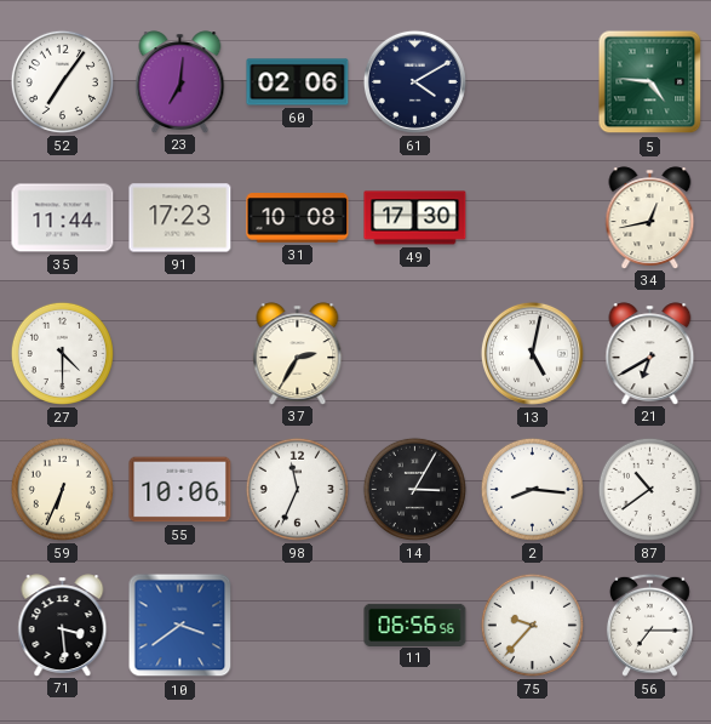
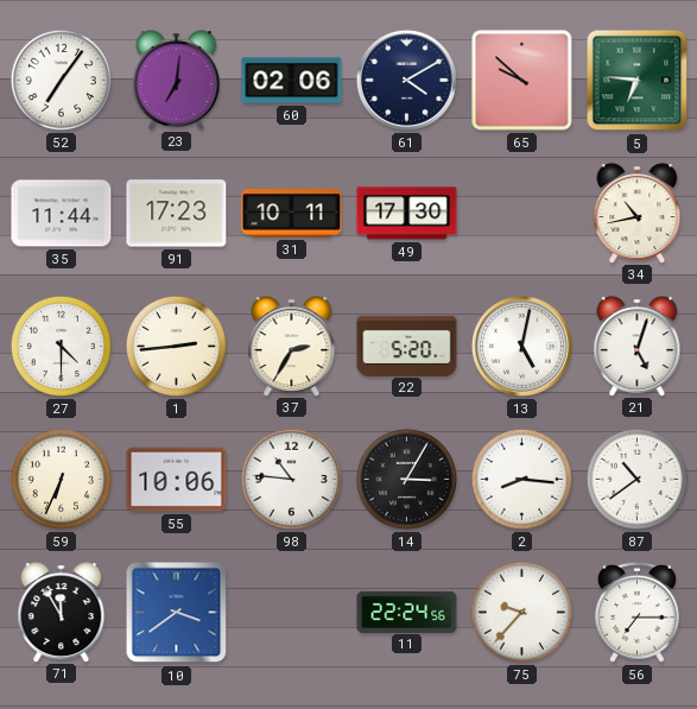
65: none -> 9:52 (522, 81)
5: 4:46 -> 6:46 (638, 81)
31: 10:08 -> 10:11 (292, 214)
34: 12:43 -> 10:43 (638, 213)
1: none -> 2:44 (176, 346)
22: none -> 5:20 (407, 346)
21: 6:40 -> 5:03 (638, 346)
98: 11:34 -> 10:46 (291, 479)
71: 3:29 -> 11:55 (62, 612)
11: 06:56 -> 22:24 (407, 612)
